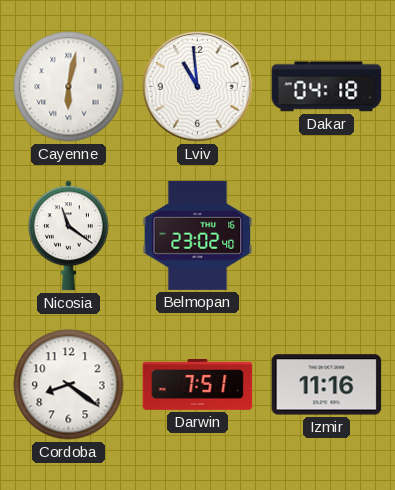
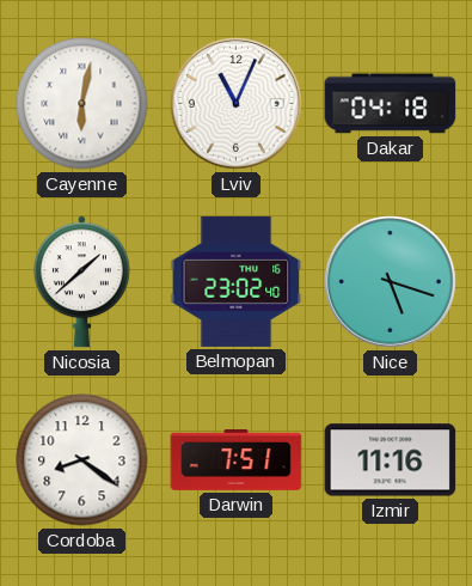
Lviv: 10:59 -> 11:04 (235, 103)
Nicosia: 11:21 -> 1:38 (81, 282)
Nice: none -> 5:18 (390, 281)
